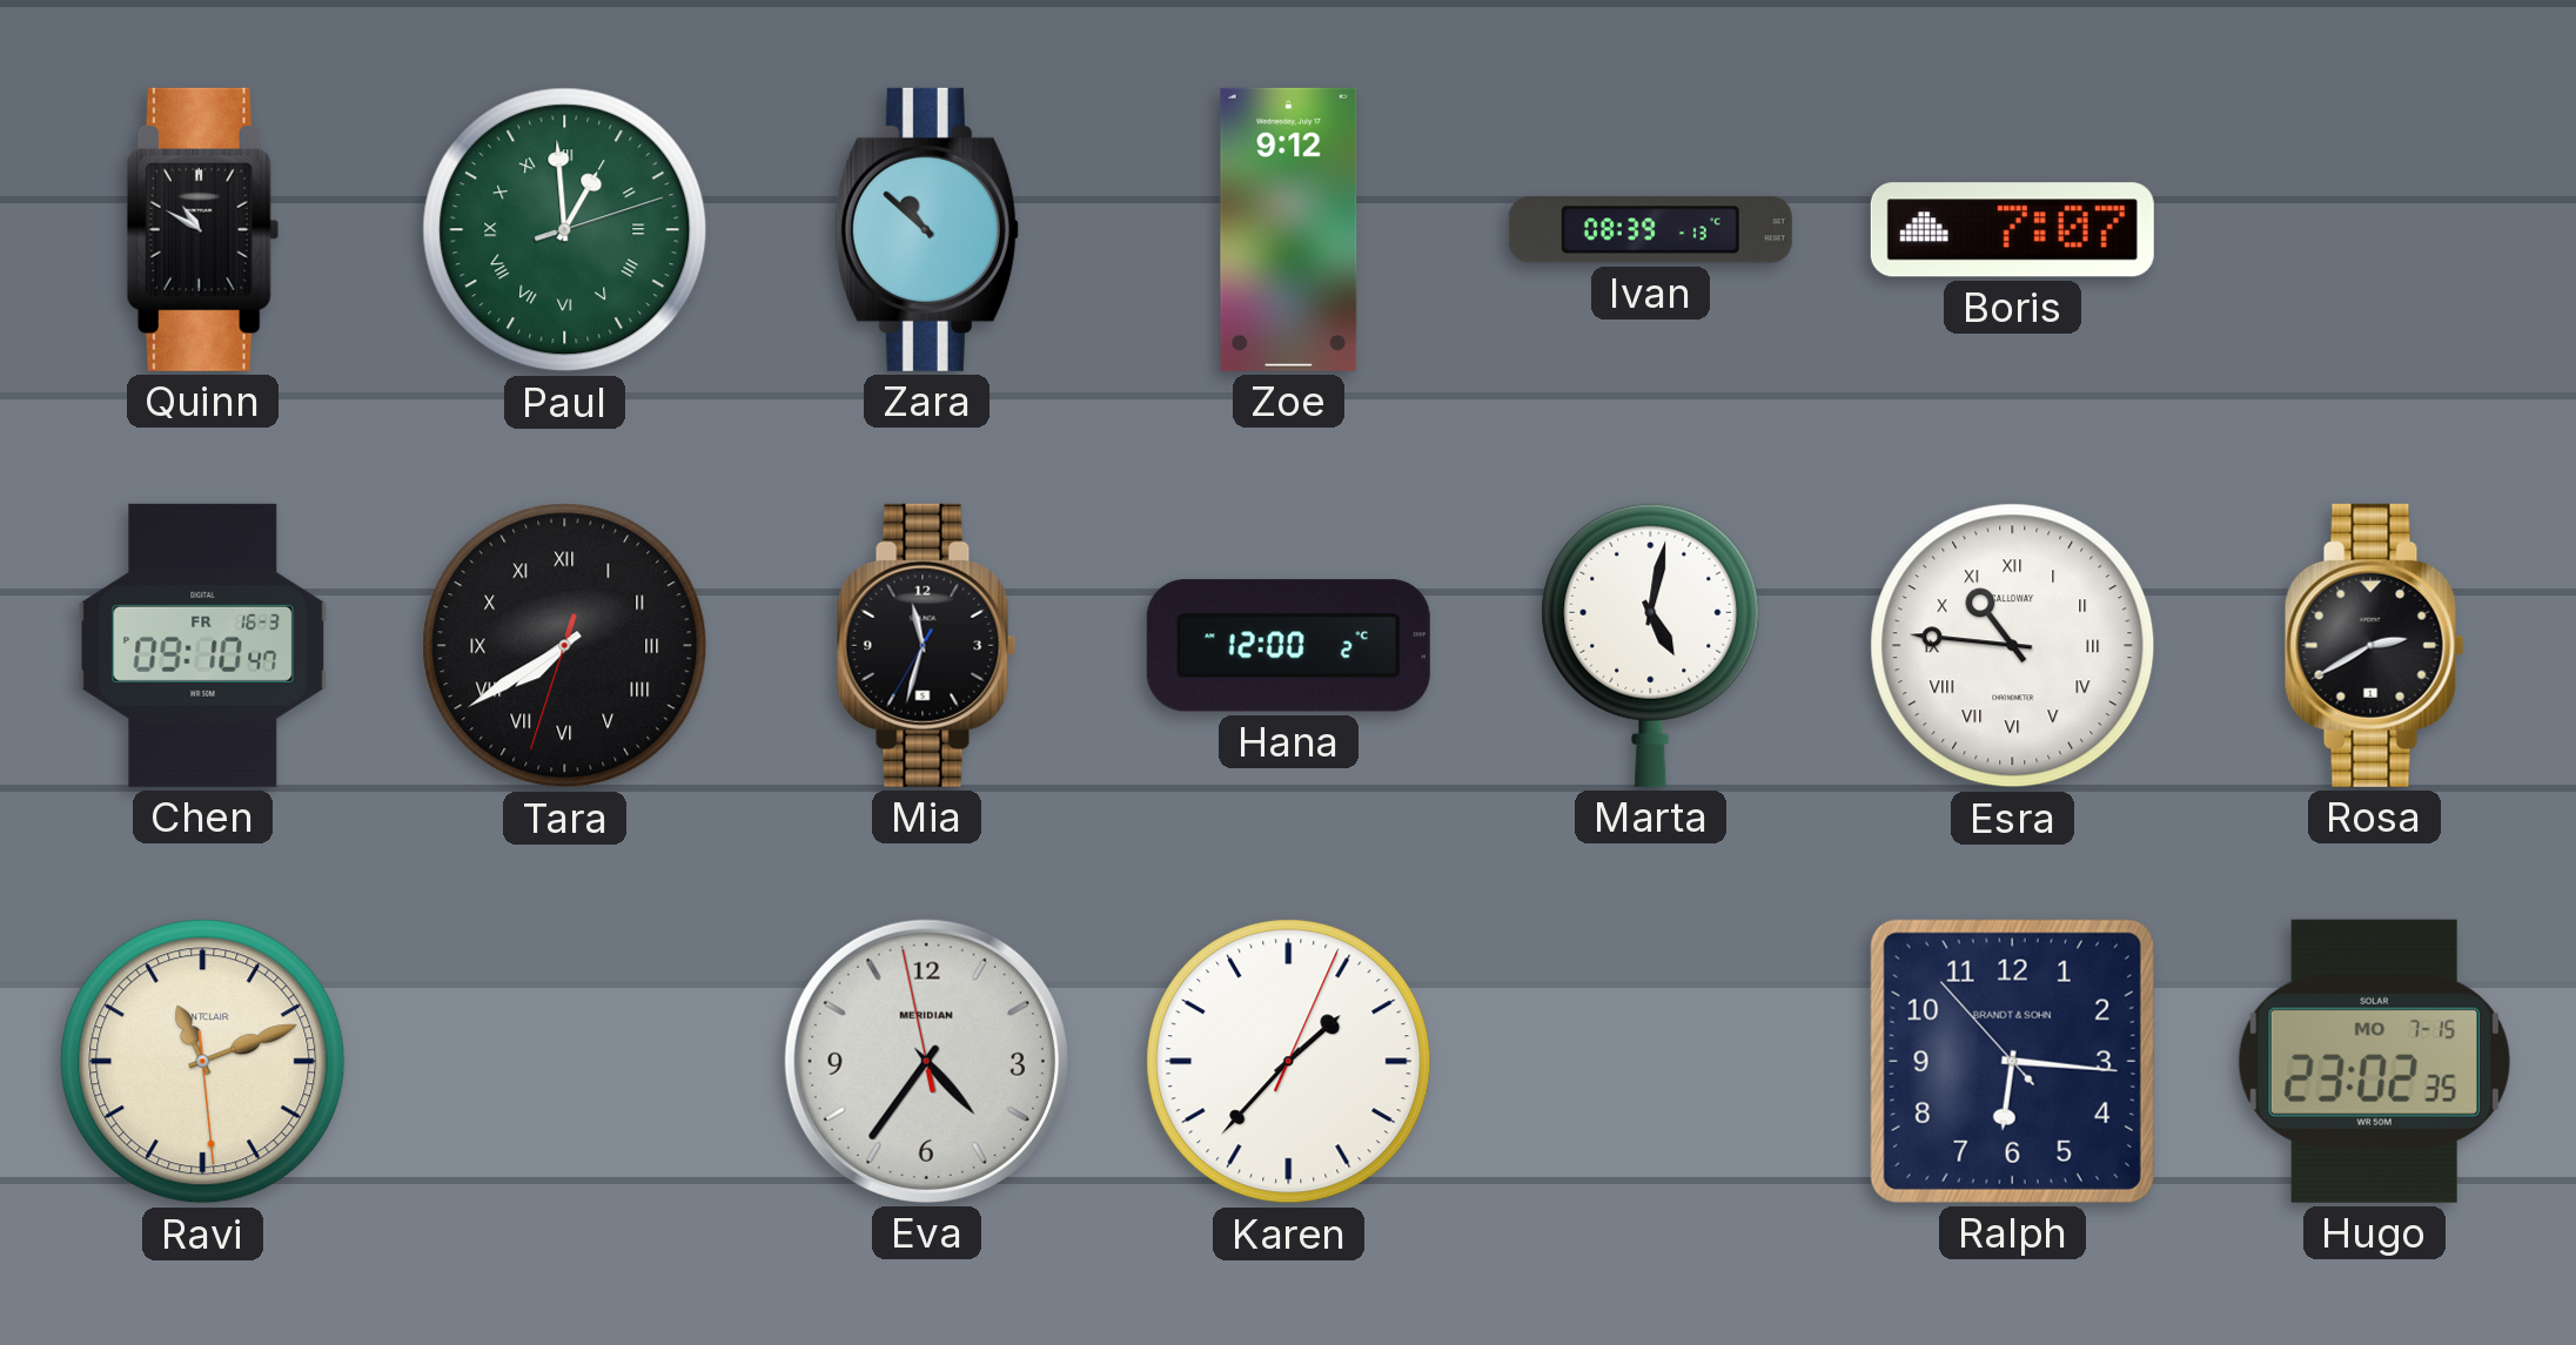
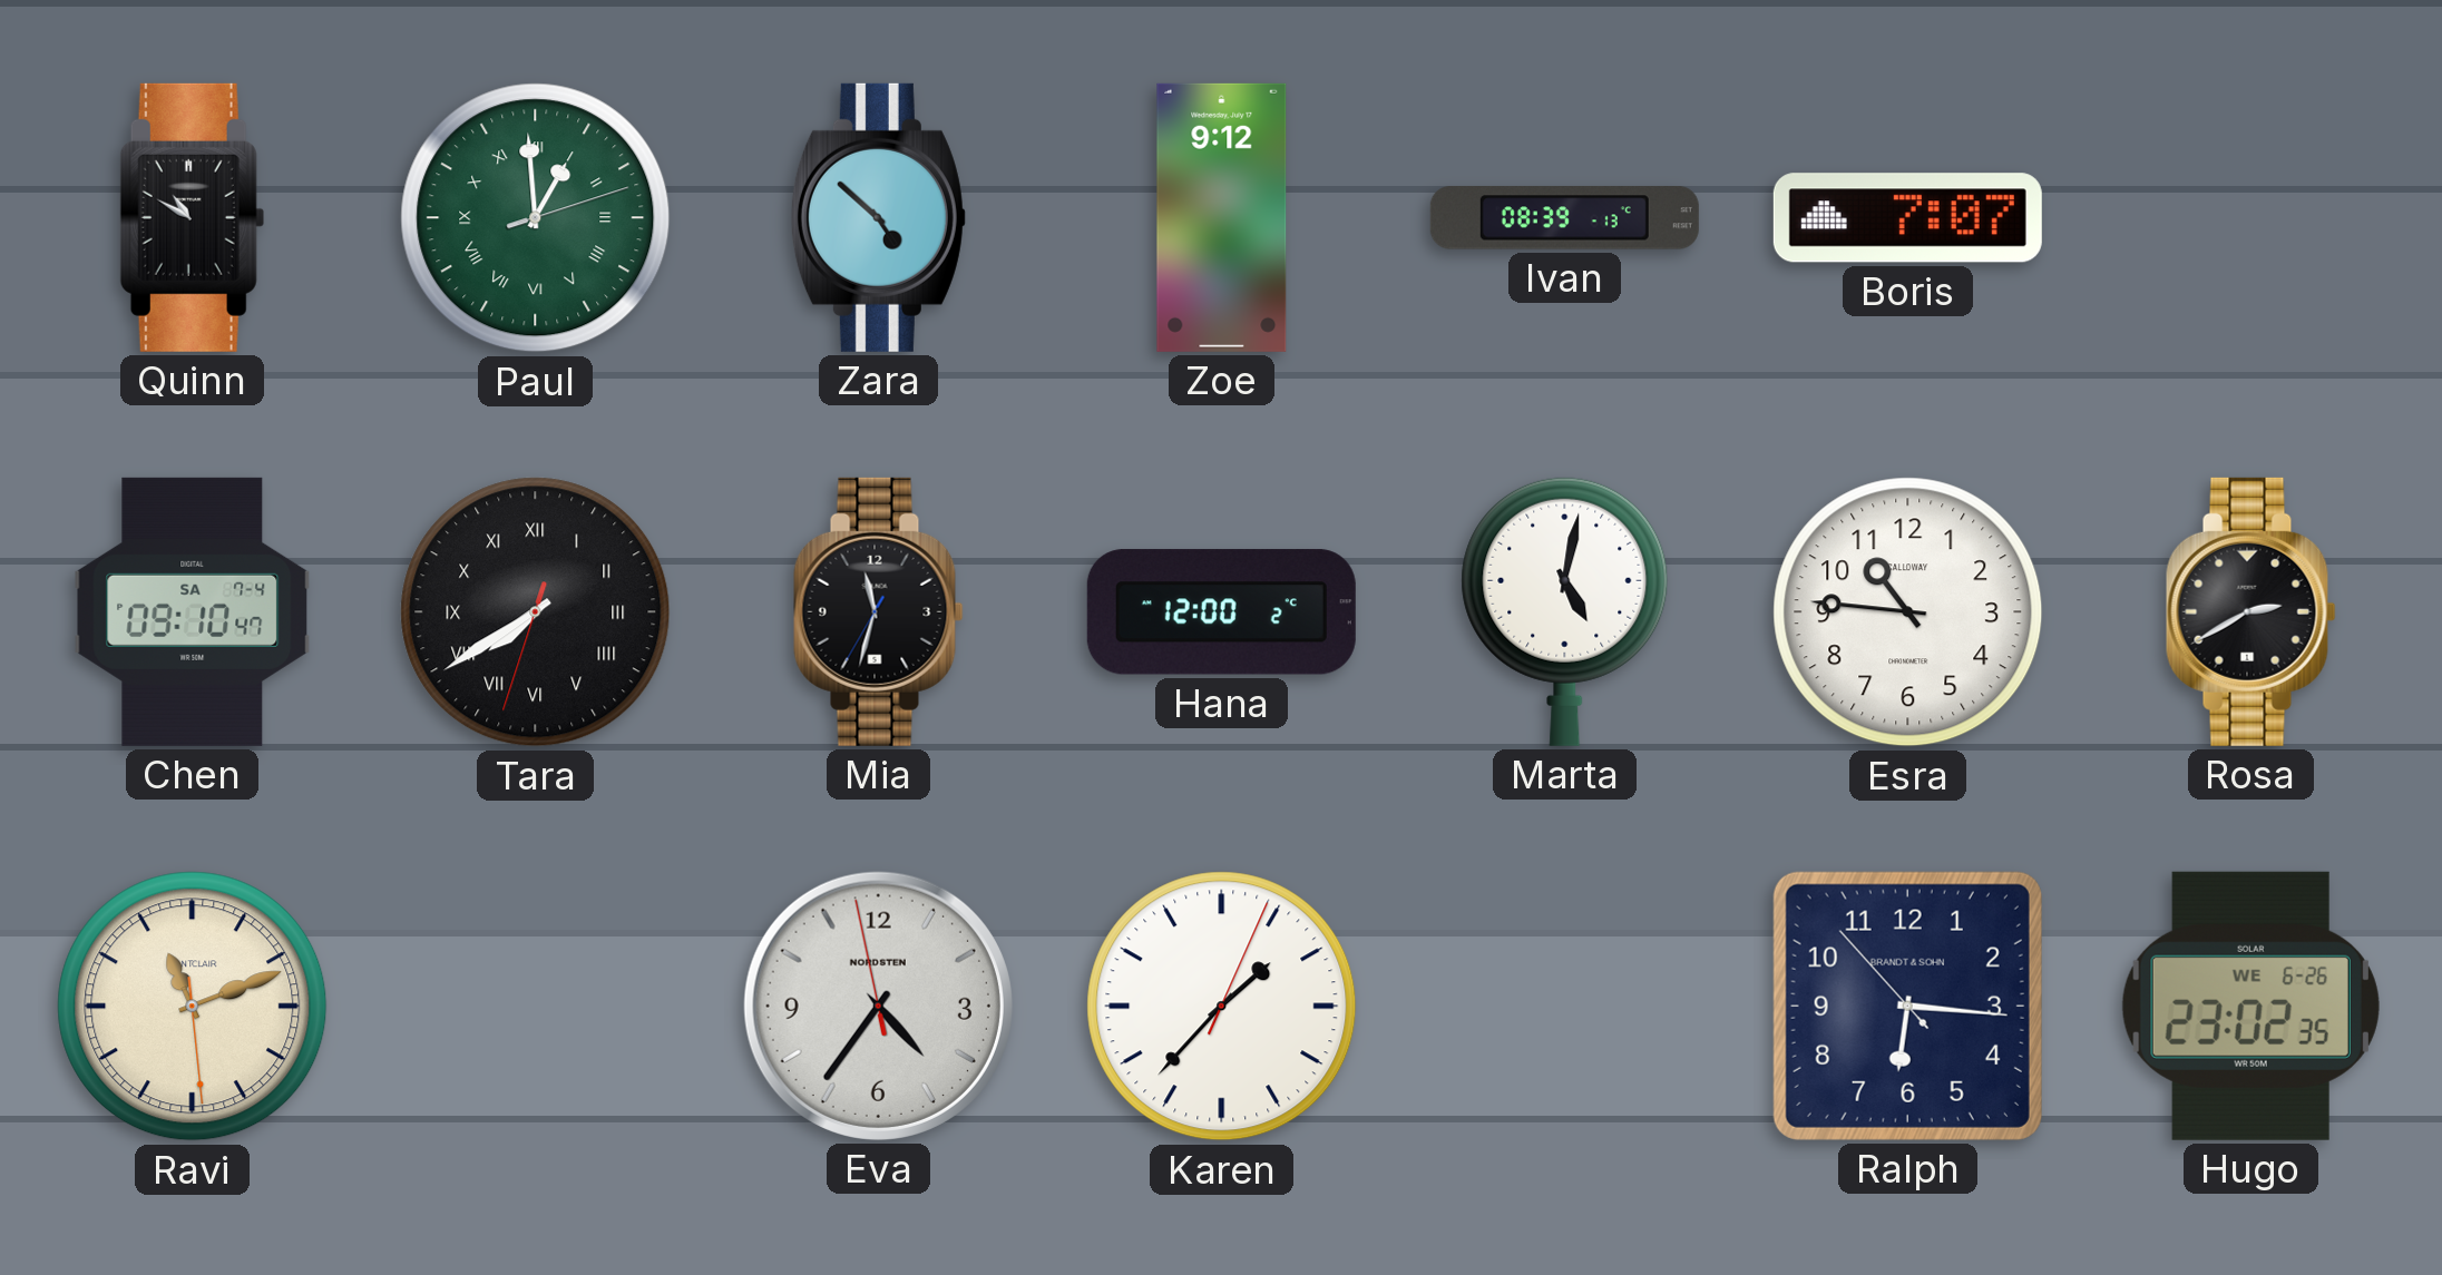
Zara: 10:52 -> 4:52 (878, 217)
Chen date: FR 16-3 -> SA 7-4 (193, 611)
Esra numerals: Roman -> Arabic (1908, 612)
Eva brand: MERIDIAN -> NORDSTEN (878, 1006)
Hugo date: MO 7-15 -> WE 6-26 (2250, 1006)
